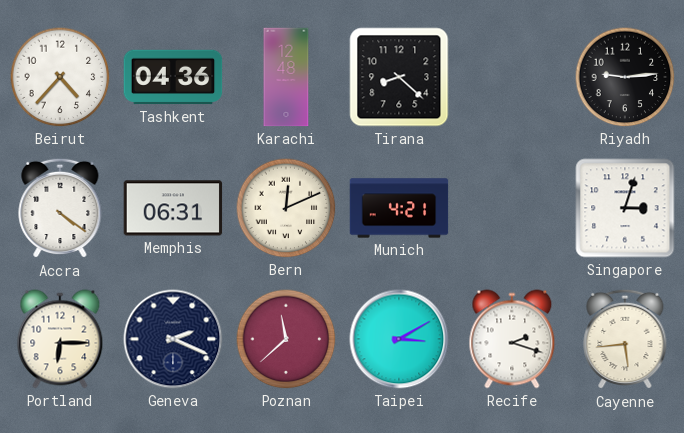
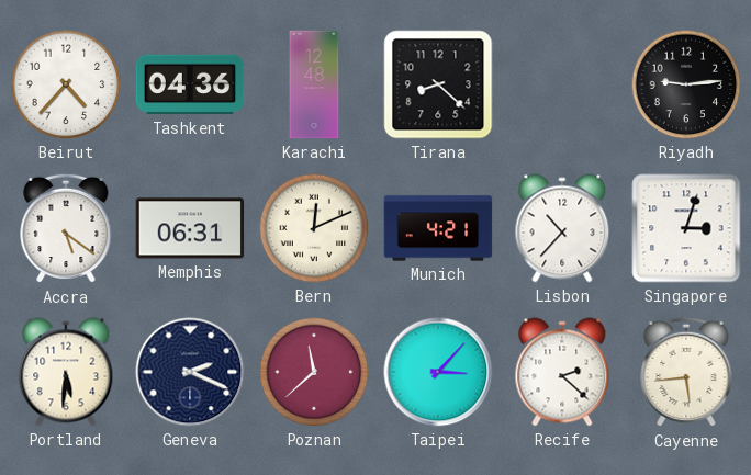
Accra: 4:21 -> 5:21 (66, 228)
Lisbon: none -> 10:37 (562, 228)
Portland: 6:15 -> 5:31 (66, 372)
Taipei: 3:10 -> 3:07 (438, 372)
Recife: 2:18 -> 2:22 (562, 372)
